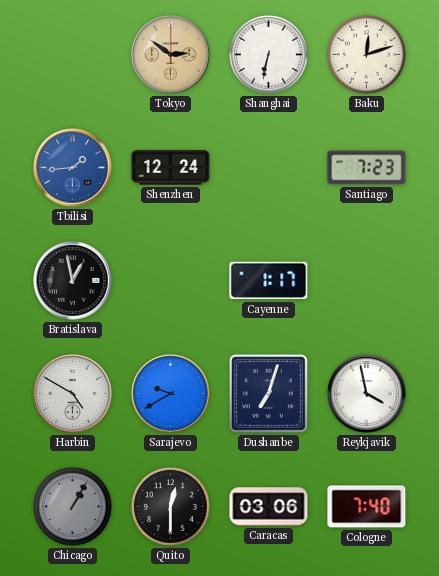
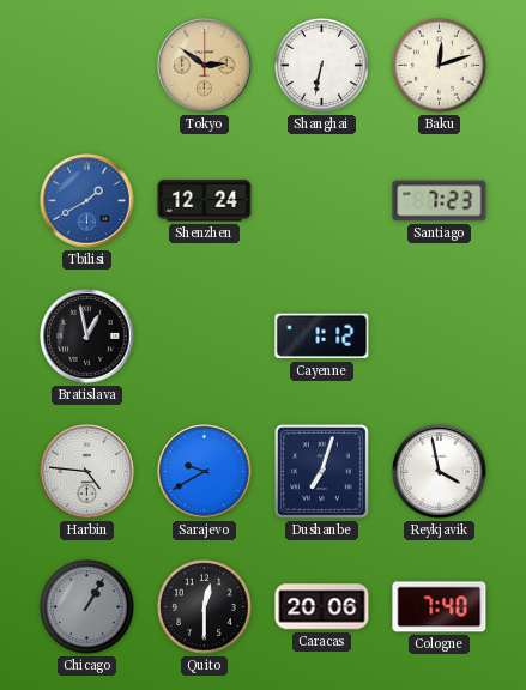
Tbilisi: 1:44 -> 1:40 (87, 201)
Cayenne: 1:17 -> 1:12 (322, 337)
Harbin: 4:50 -> 4:46 (87, 472)
Caracas: 03:06 -> 20:06 (322, 607)
